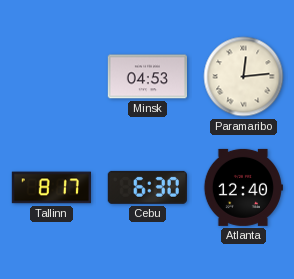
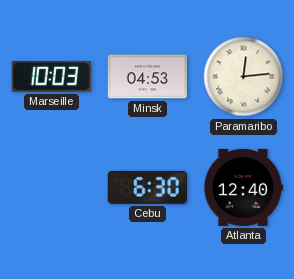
Marseille: none -> 10:03 (51, 77)
Tallinn: 8:17 -> none (51, 188)
